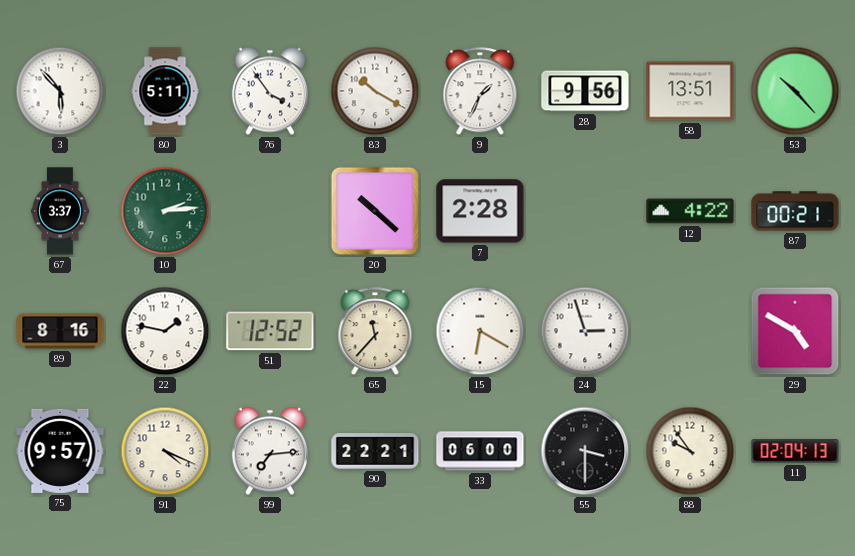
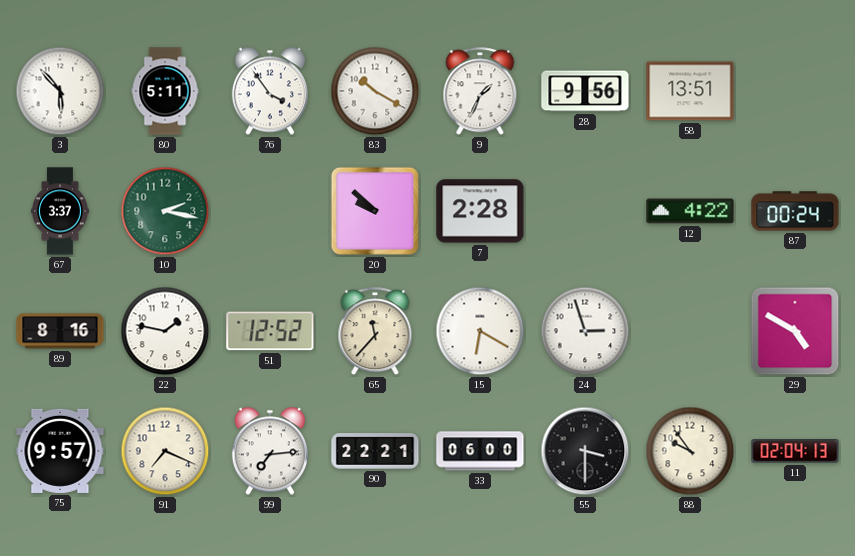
53: 10:23 -> none (795, 91)
10: 2:14 -> 2:17 (165, 211)
20: 10:22 -> 9:52 (375, 211)
87: 00:21 -> 00:24 (795, 211)
91: 4:19 -> 7:19 (165, 451)
